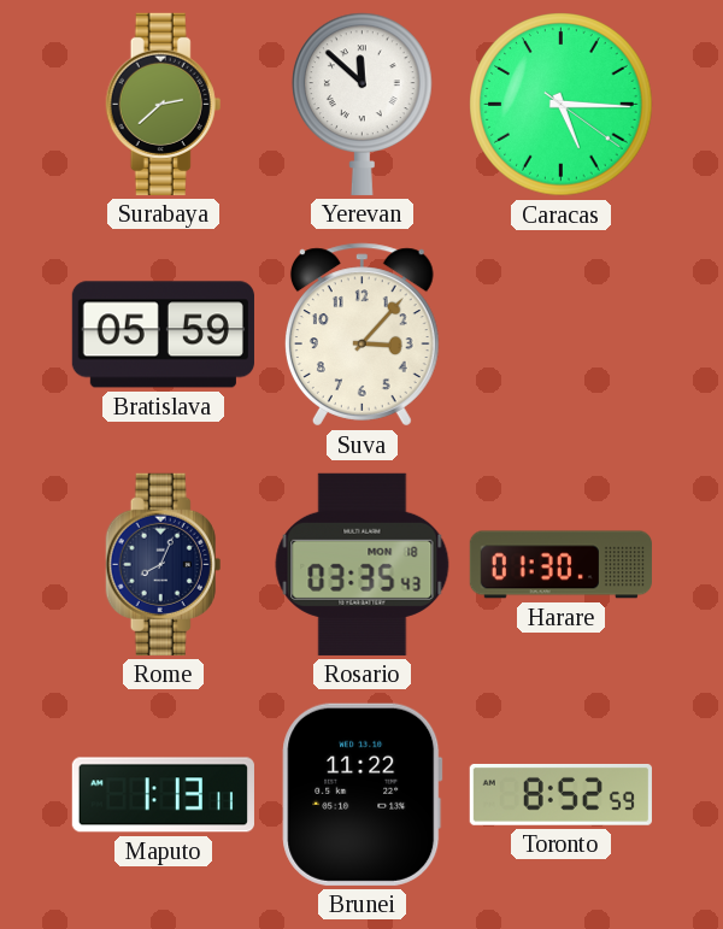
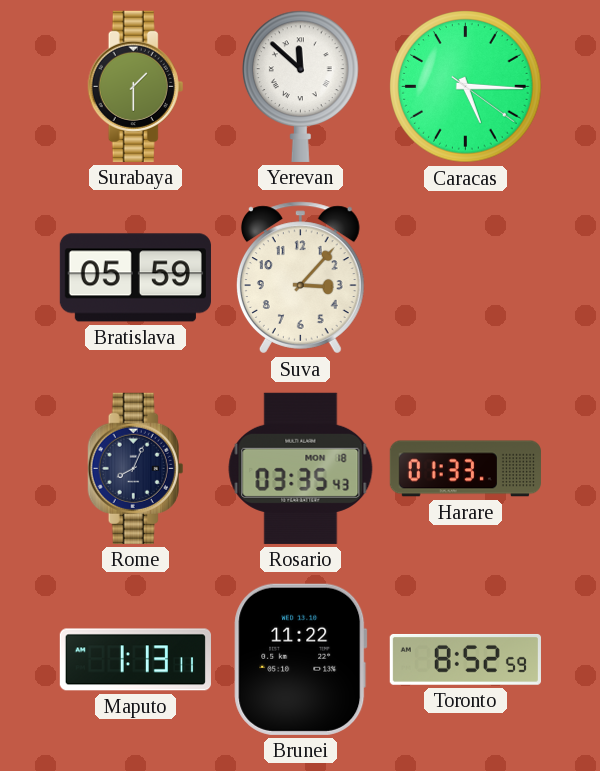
Surabaya: 2:38 -> 1:30 (136, 86)
Harare: 01:30 -> 01:33 (465, 469)
